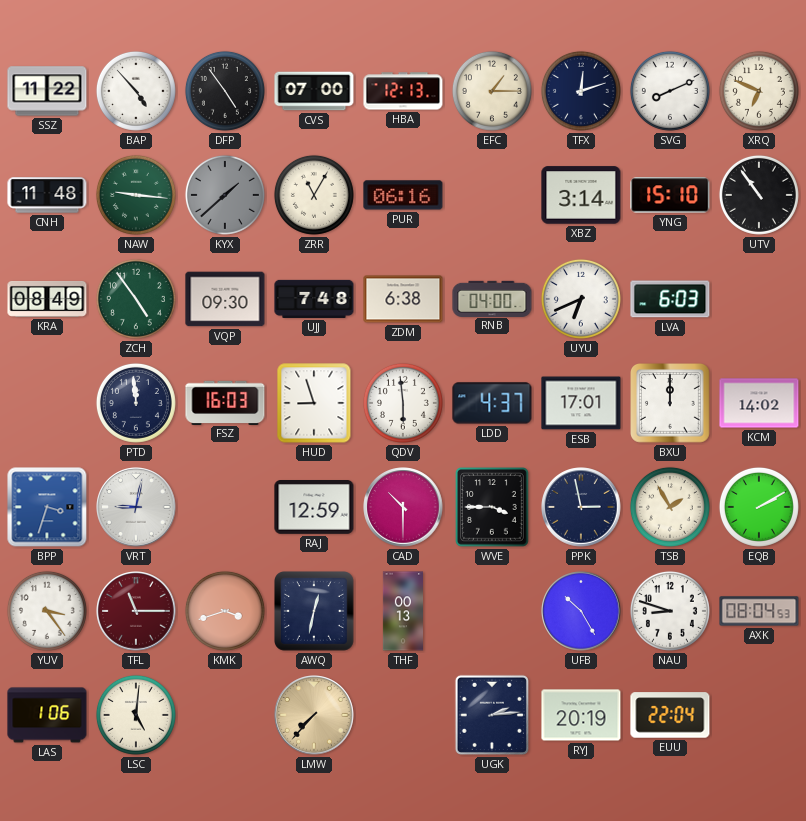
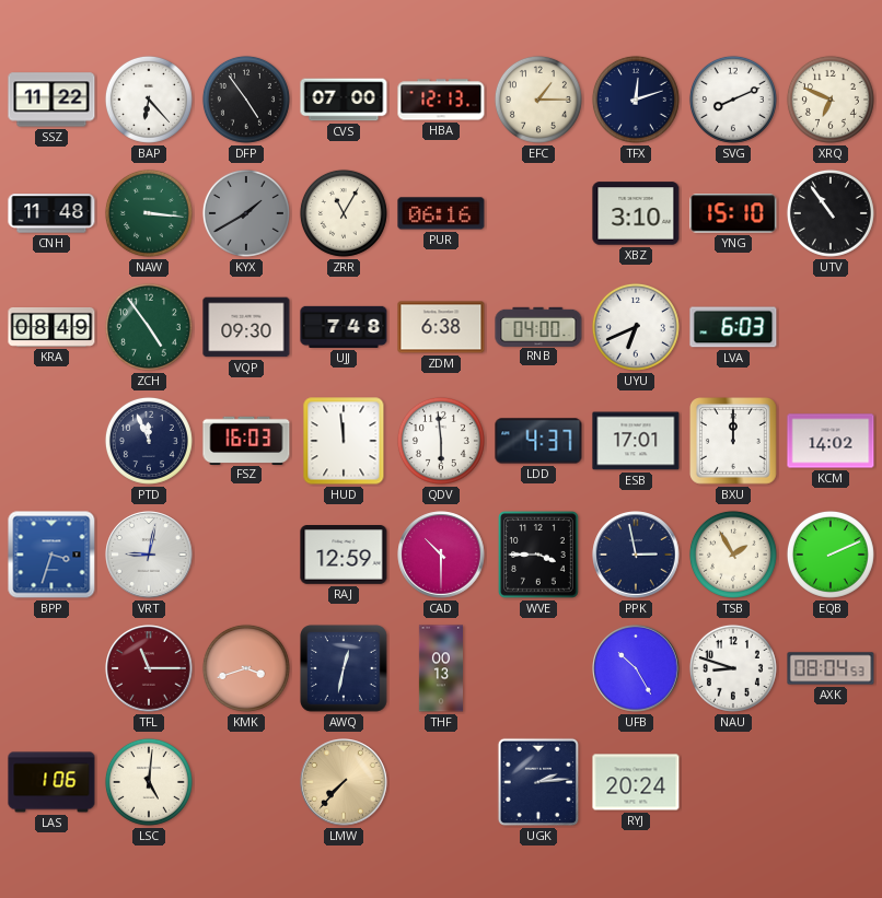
BAP: 4:53 -> 6:23 (149, 100)
NAW: 9:16 -> 3:16 (149, 213)
KYX: 1:38 -> 1:40 (246, 213)
XBZ: 3:14 -> 3:10 (636, 213)
PTD: 11:59 -> 11:56 (149, 441)
HUD: 8:57 -> 11:59 (344, 441)
EQB: 2:10 -> 2:11 (831, 555)
YUV: 3:24 -> none (47, 611)
RYJ: 20:19 -> 20:24 (636, 782)
EUU: 22:04 -> none (670, 715)
